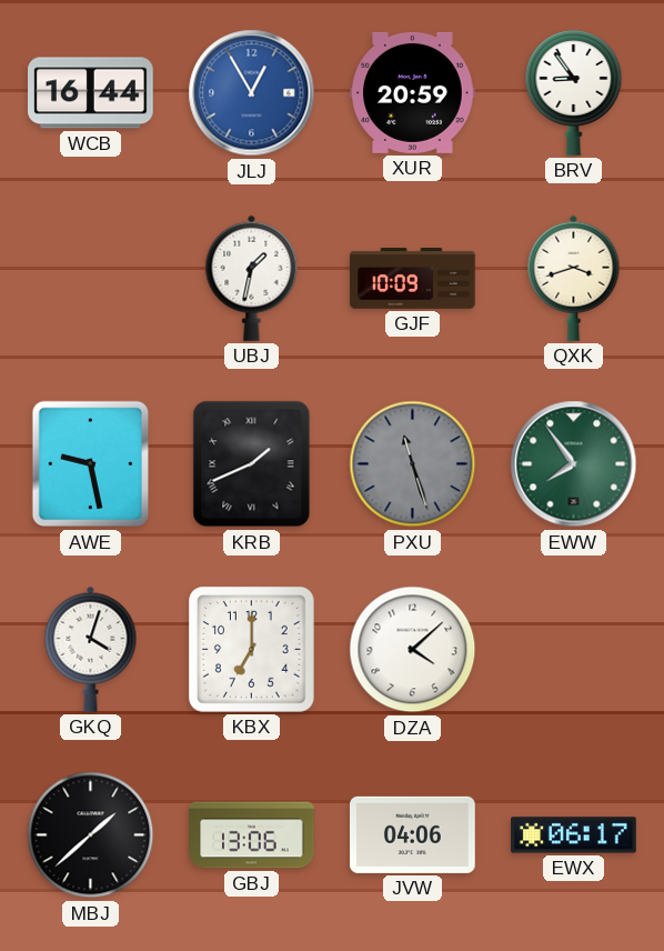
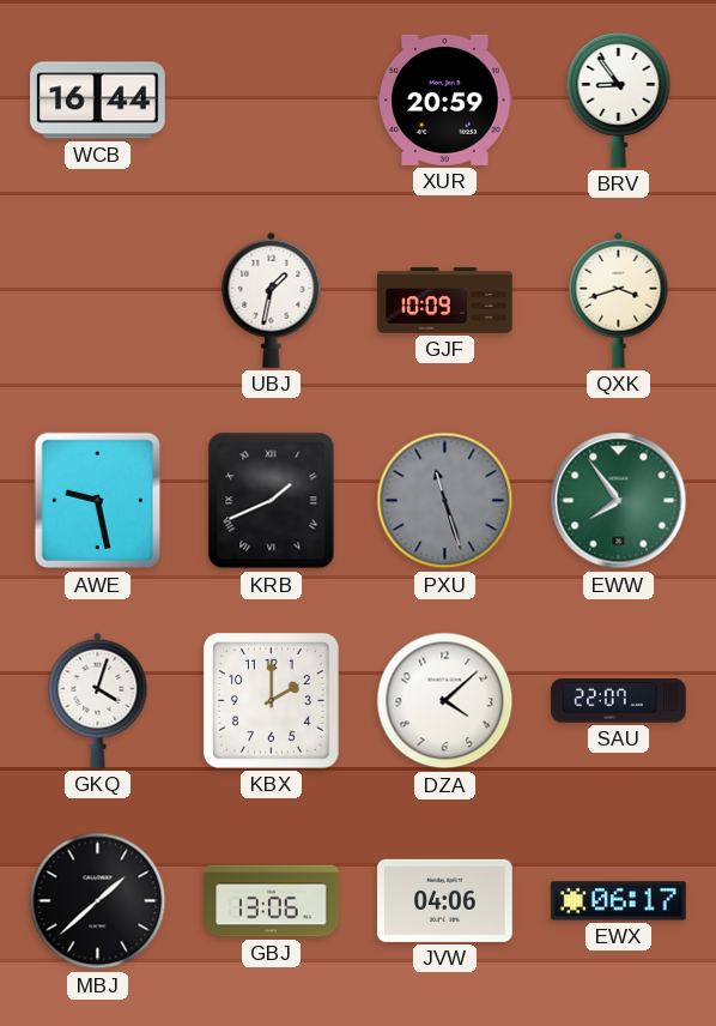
JLJ: 12:55 -> none (252, 93)
KBX: 7:00 -> 2:00 (271, 700)
SAU: none -> 22:07 (619, 701)
